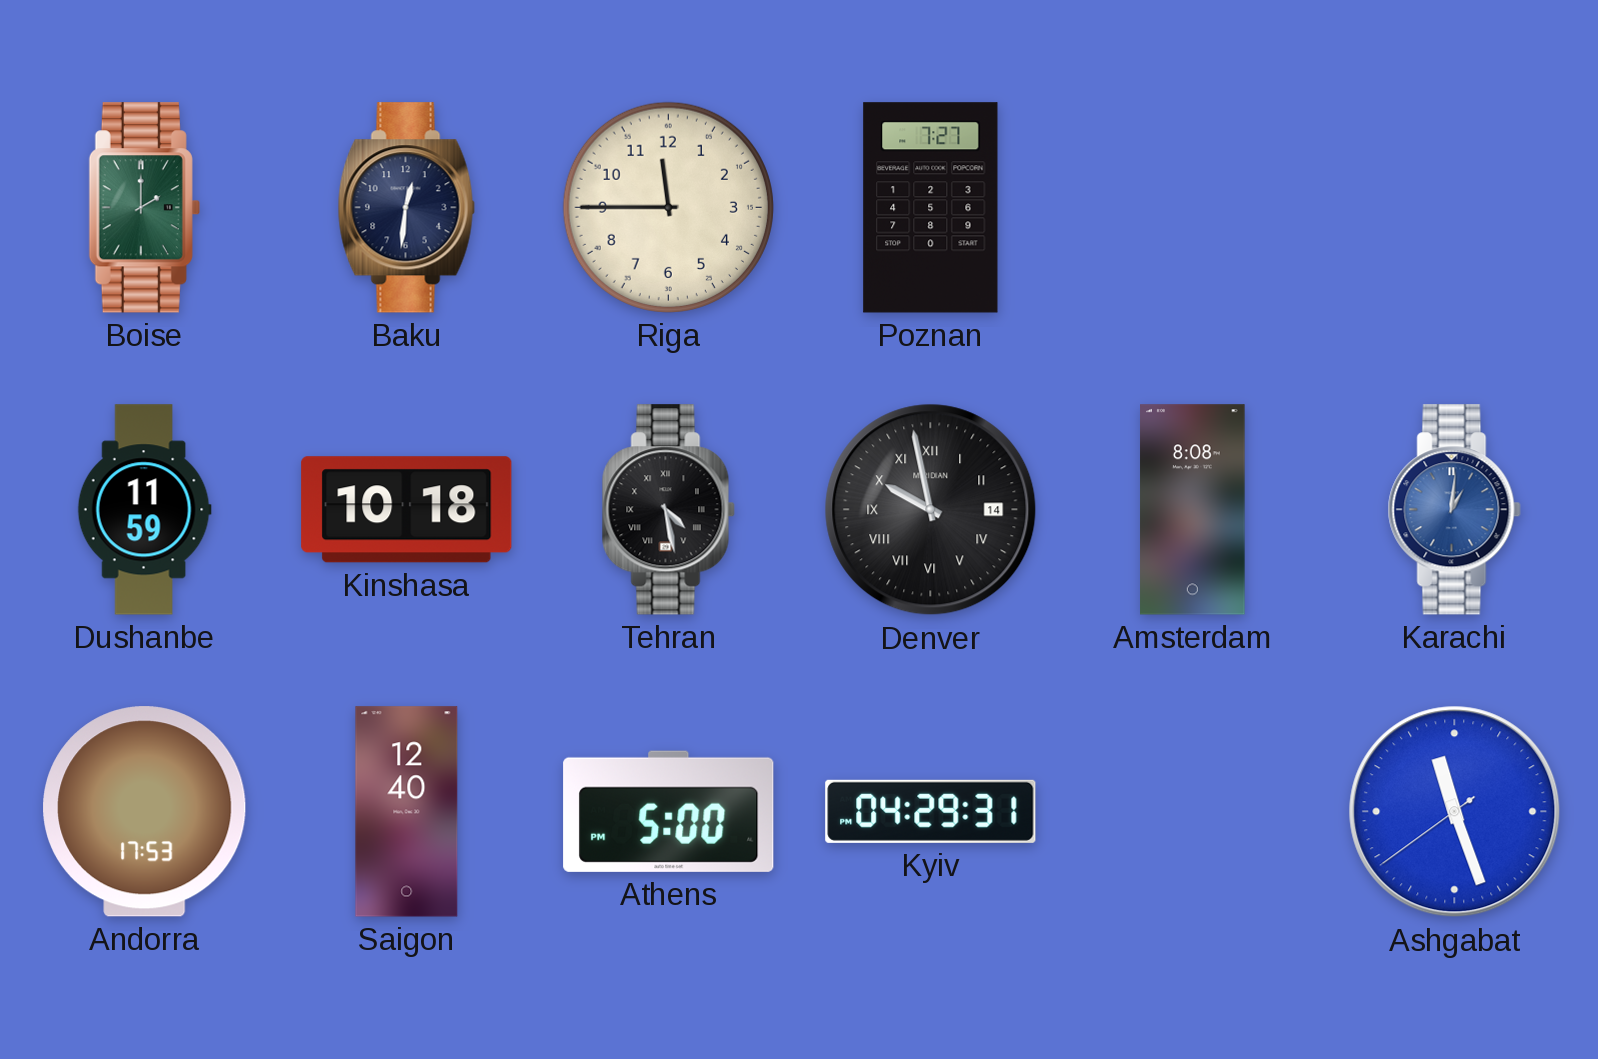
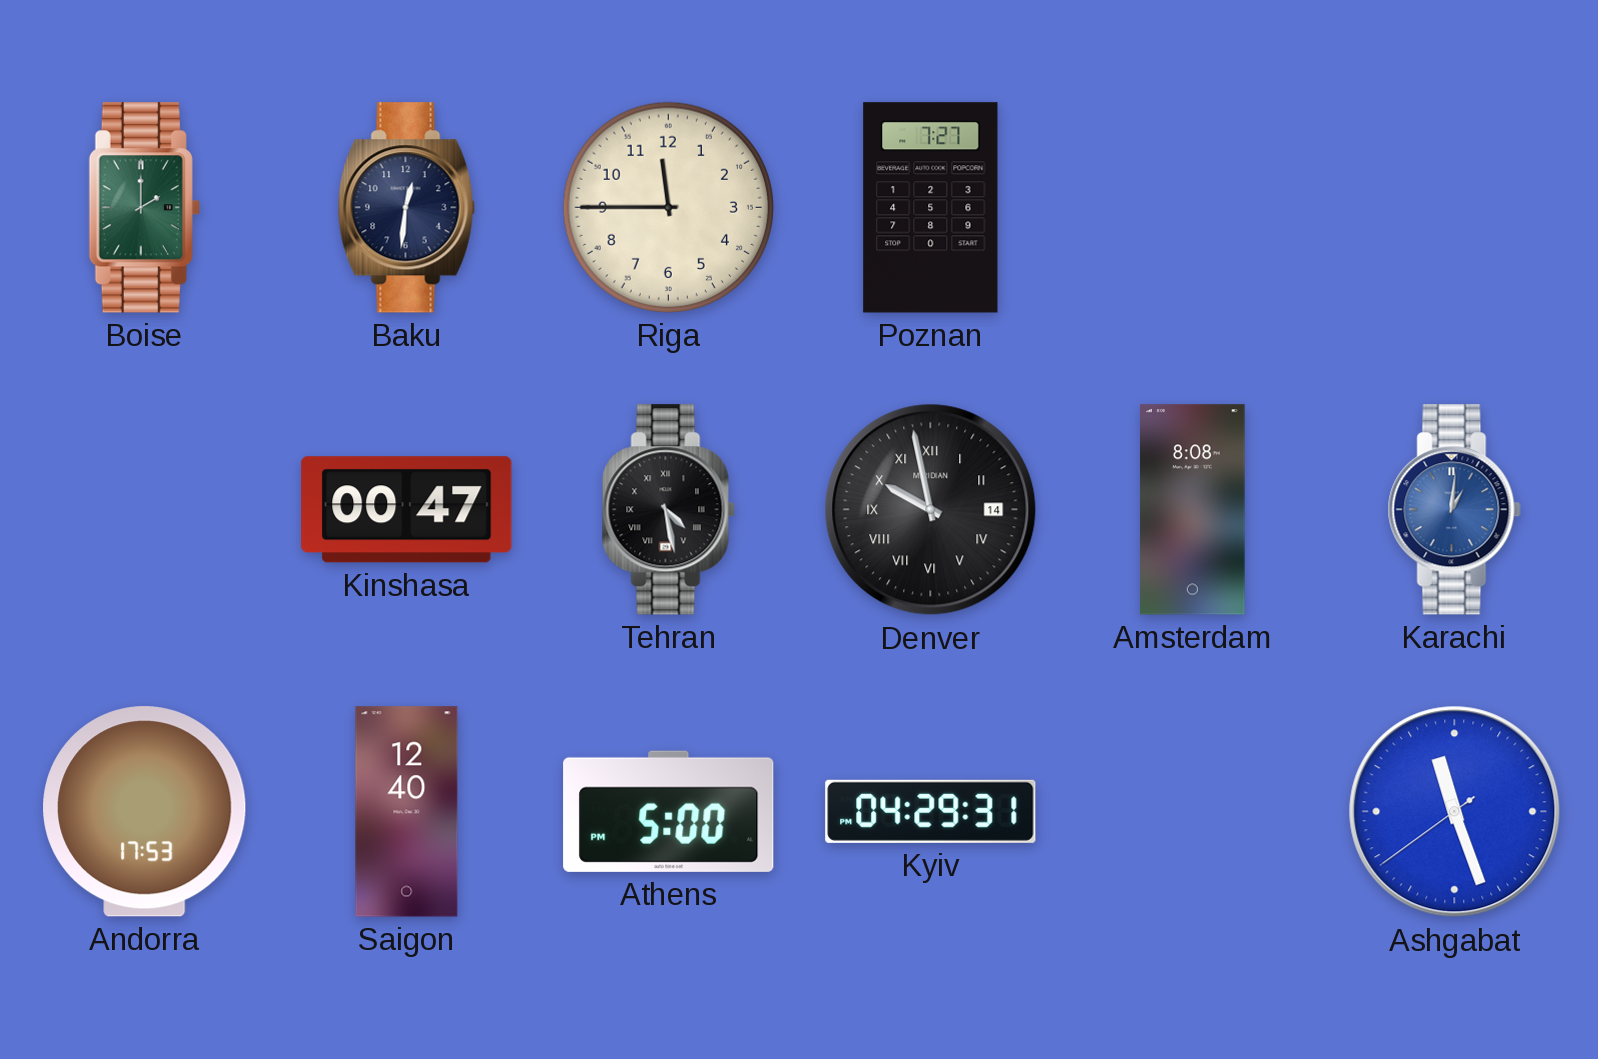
Dushanbe: 11:59 -> none (144, 510)
Kinshasa: 10:18 -> 00:47 (407, 510)
